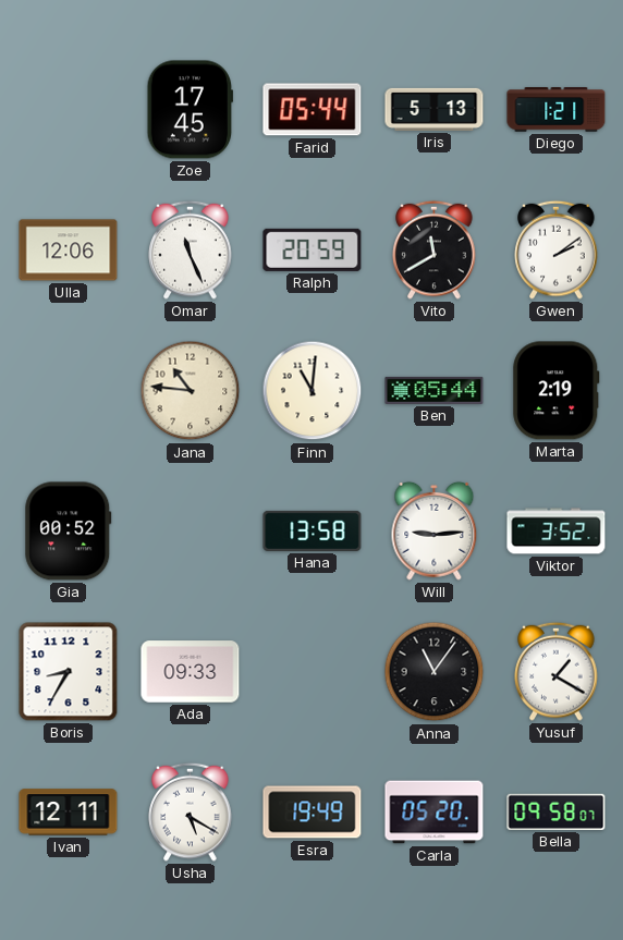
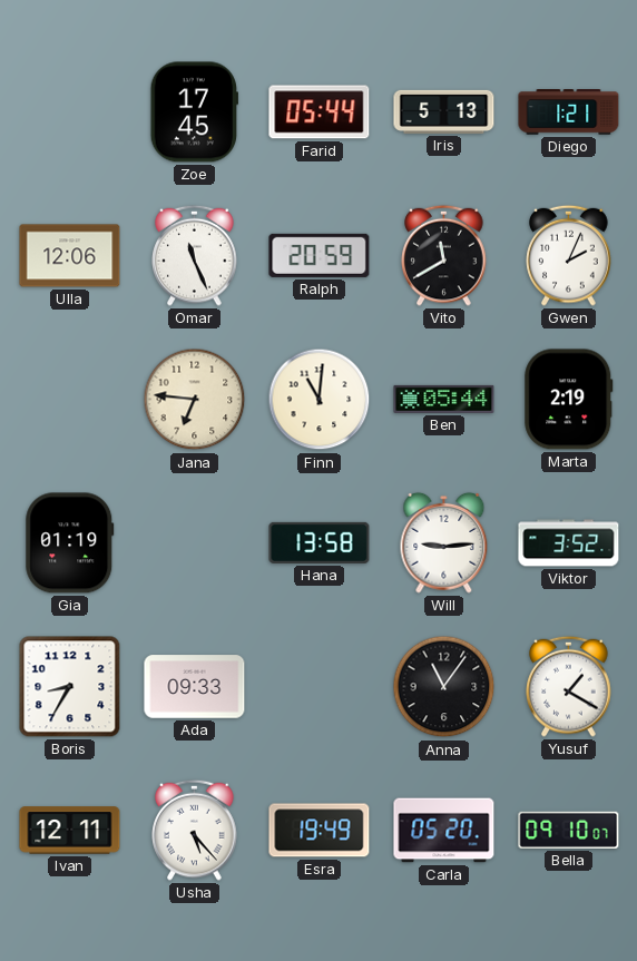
Gwen: 2:09 -> 2:04 (569, 255)
Jana: 10:46 -> 6:46 (195, 400)
Gia: 00:52 -> 01:19 (70, 543)
Usha: 5:20 -> 5:23 (195, 830)
Bella: 09:58 -> 09:10 (569, 830)
